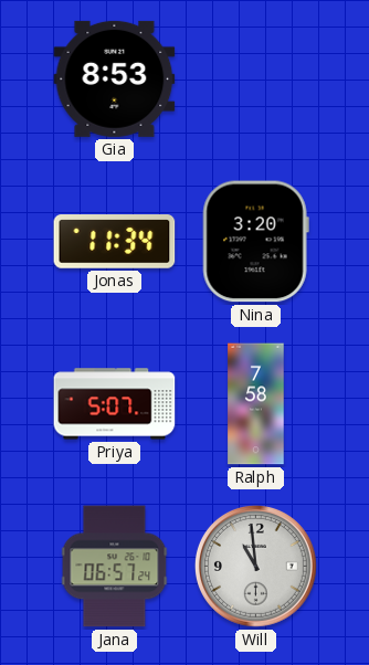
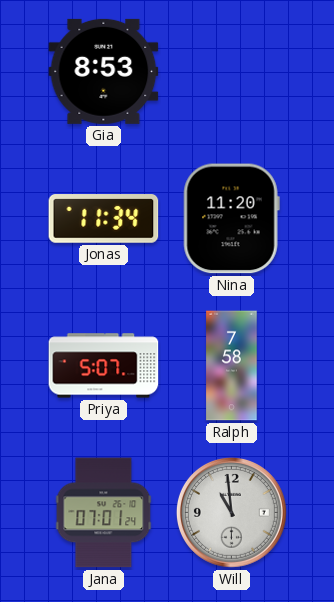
Nina: 3:20 -> 11:20 (231, 219)
Jana: 06:57 -> 07:01 (104, 513)
